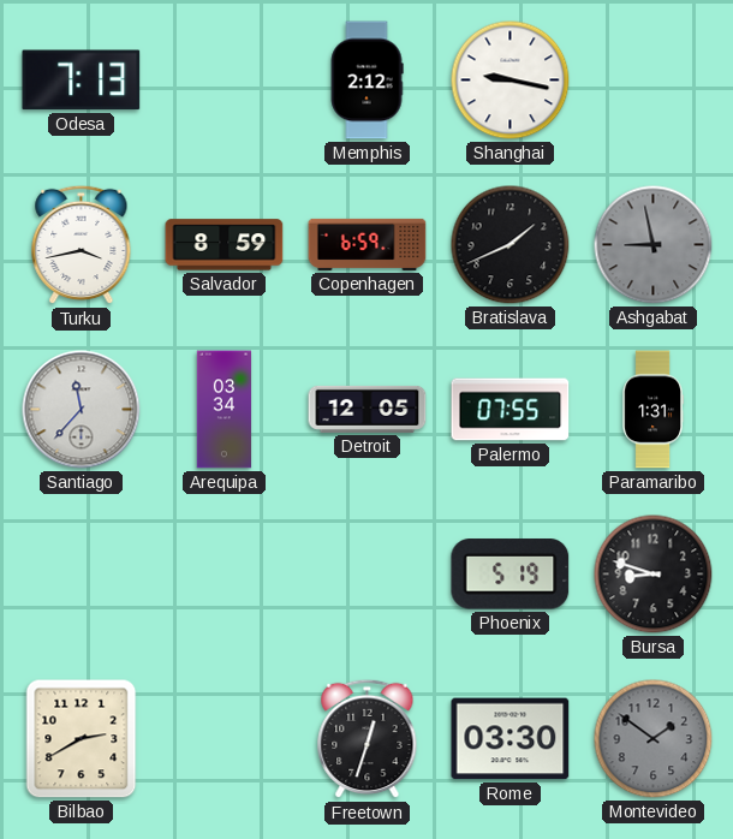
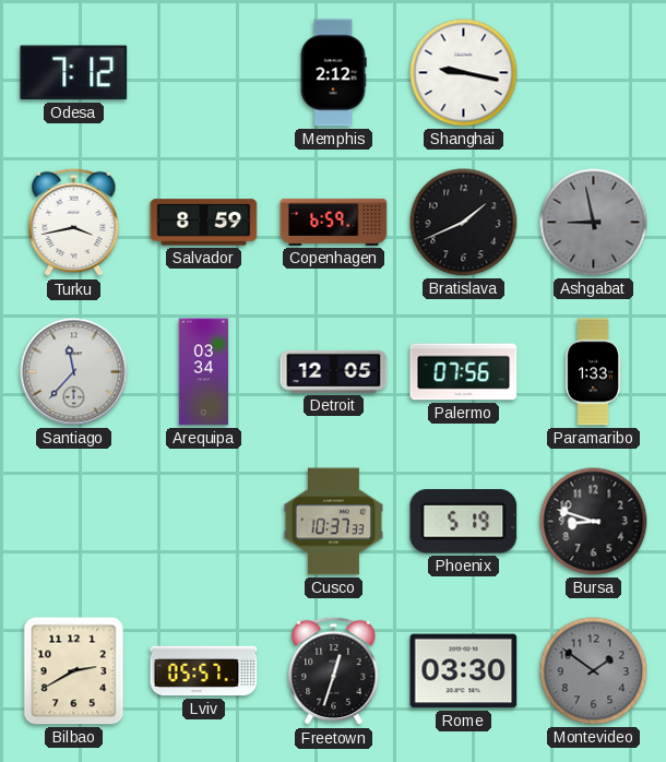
Odesa: 7:13 -> 7:12 (74, 73)
Palermo: 07:55 -> 07:56 (464, 372)
Paramaribo: 1:31 -> 1:33 (593, 372)
Cusco: none -> 10:37 (333, 522)
Lviv: none -> 05:57 (204, 671)
